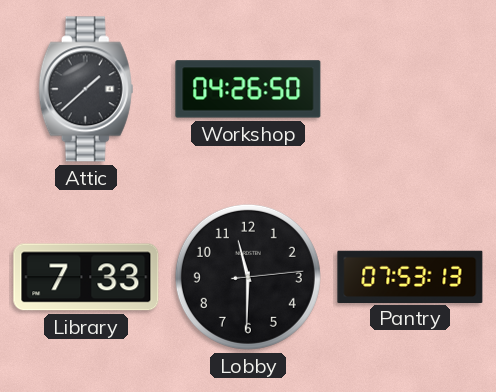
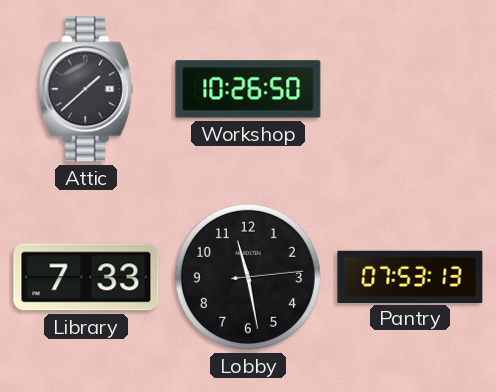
Workshop: 04:26 -> 10:26 (248, 89)
Lobby: 11:30 -> 11:28 (248, 277)
